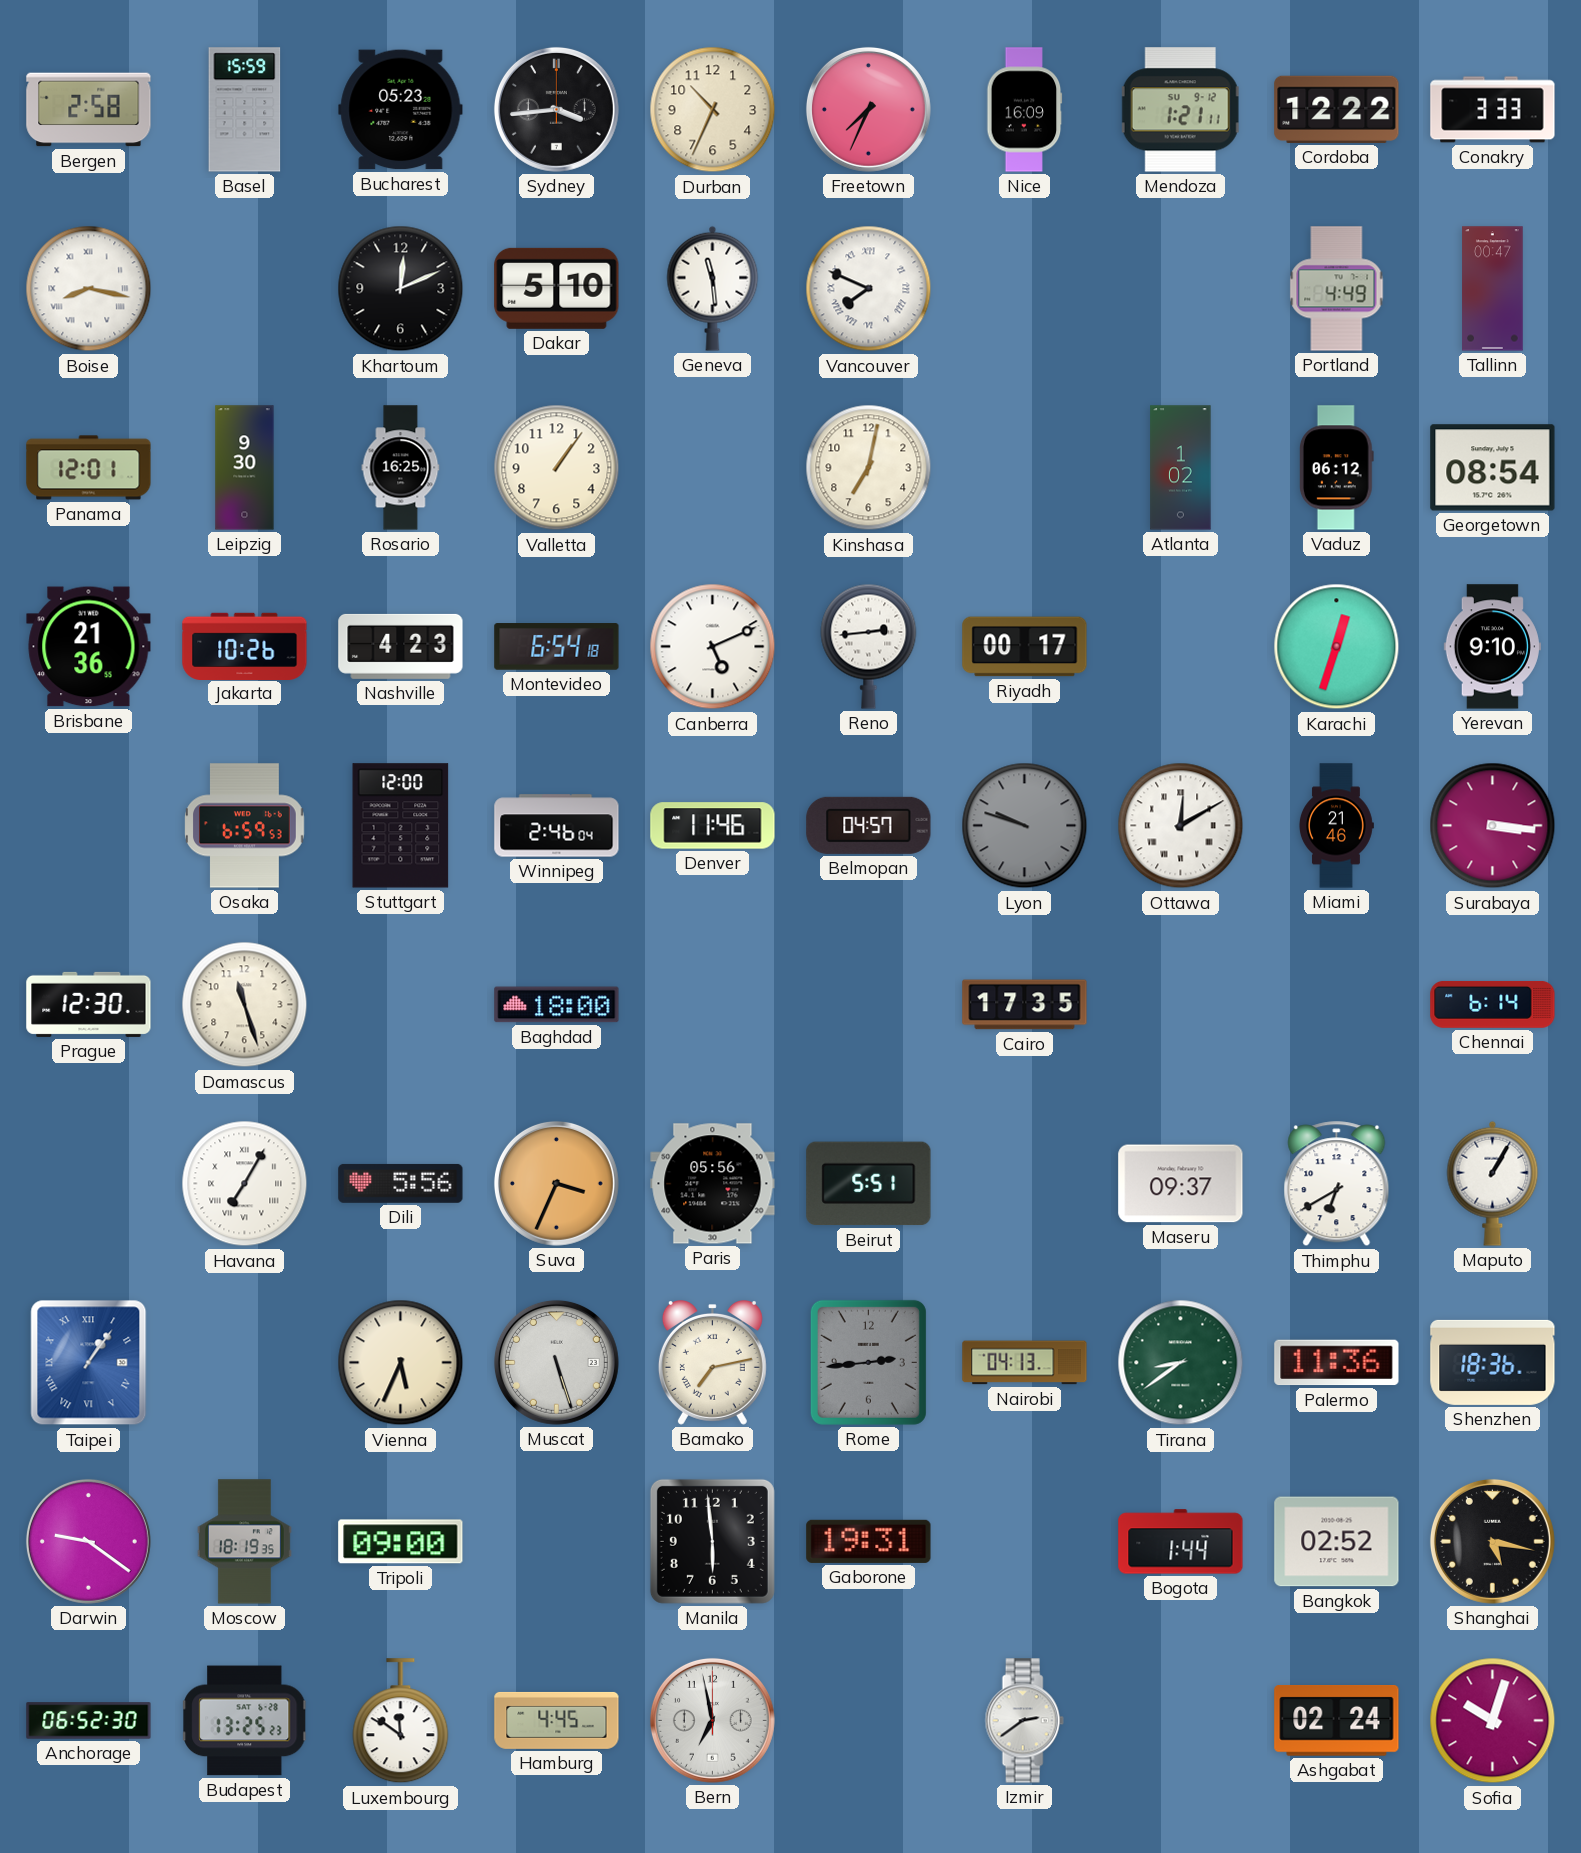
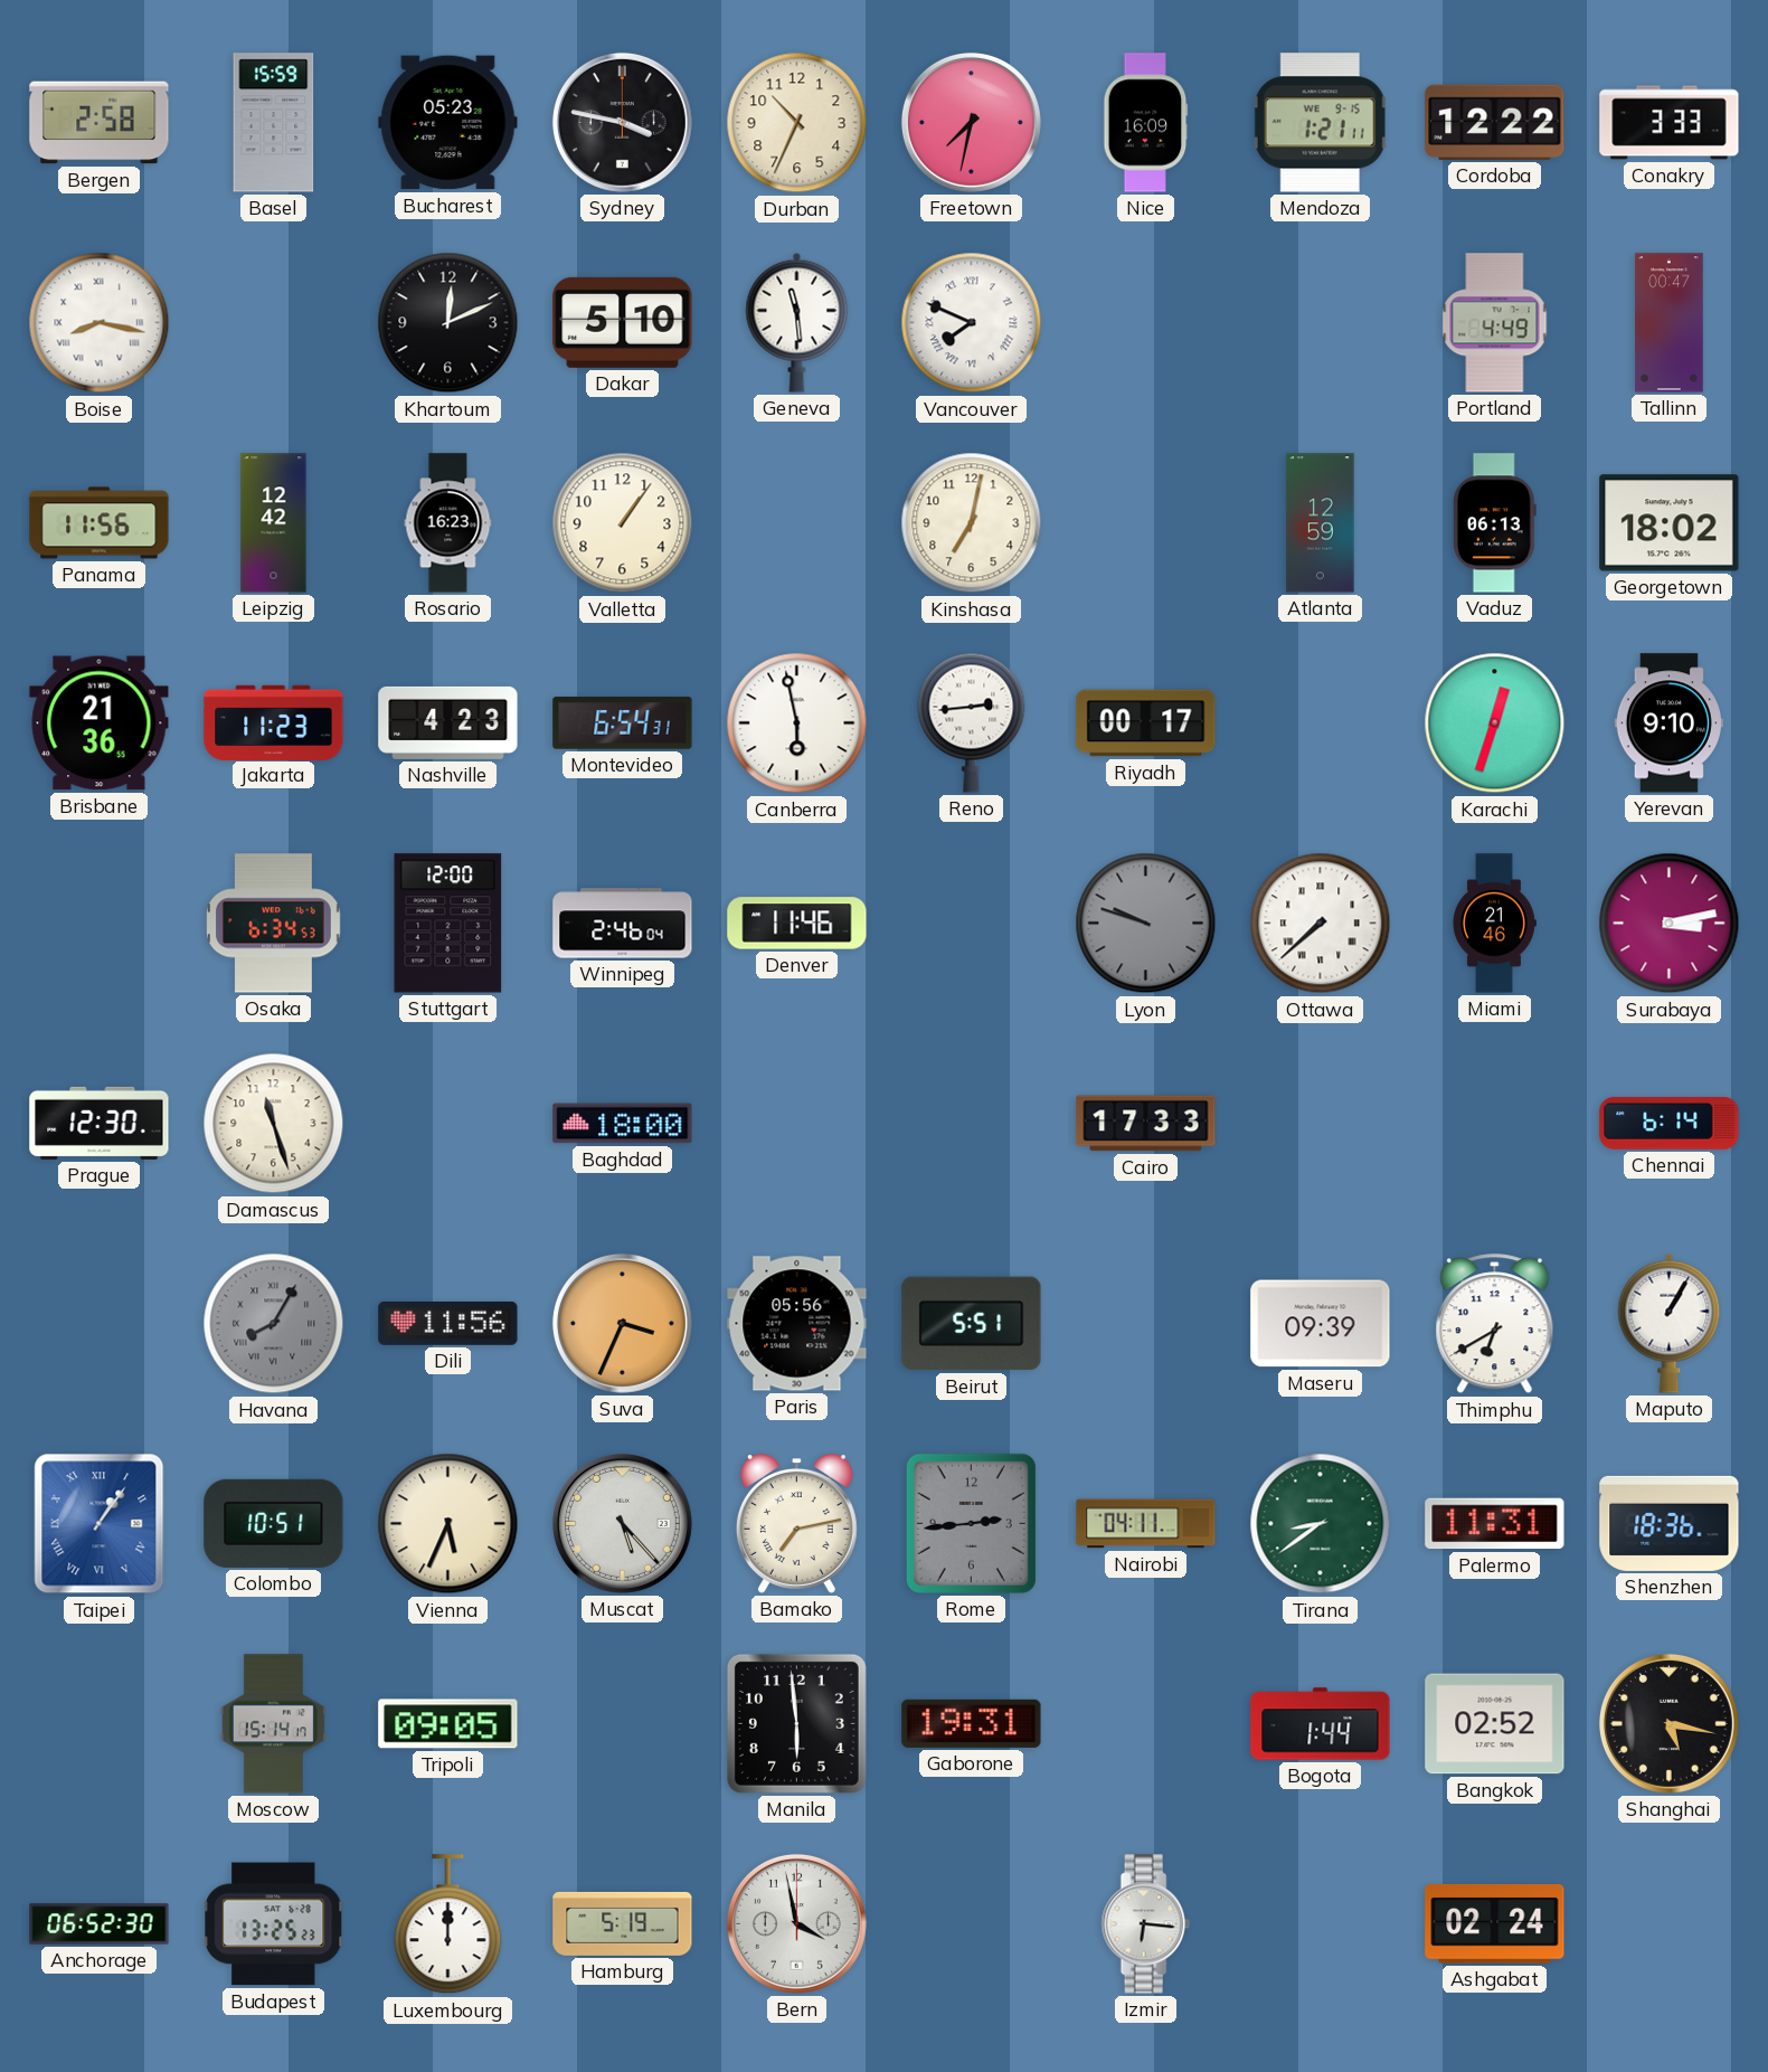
Sydney: 3:44 -> 3:47 (622, 122)
Freetown: 7:34 -> 7:32 (971, 122)
Mendoza date: SU 9-12 -> WE 9-15 (1320, 123)
Panama: 12:01 -> 11:56 (100, 523)
Leipzig: 9:30 -> 12:42 (274, 523)
Rosario: 16:25 -> 16:23 (448, 523)
Atlanta: 1:02 -> 12:59 (1321, 523)
Vaduz: 06:12 -> 06:13 (1494, 523)
Georgetown: 08:54 -> 18:02 (1670, 523)
Jakarta: 10:26 -> 11:23 (274, 722)
Montevideo: 6:54:18 -> 6:54:31 (623, 723)
Canberra: 5:11 -> 5:58 (797, 723)
Osaka: 6:59 -> 6:34 (274, 924)
Belmopan: 04:57 -> none (869, 825)
Ottawa: 12:10 -> 7:38 (1321, 924)
Surabaya: 3:16 -> 3:13 (1670, 924)
Cairo: 17:35 -> 17:33 (1146, 1124)
Havana: 7:05 -> 8:05 (274, 1324)
Havana dial: white -> grey (274, 1324)
Dili: 5:56 -> 11:56 (448, 1323)
Maseru: 09:37 -> 09:39 (1321, 1324)
Colombo: none -> 10:51 (274, 1523)
Muscat: 5:27 -> 5:23 (622, 1523)
Nairobi: 04:13 -> 04:11 (1146, 1524)
Palermo: 11:36 -> 11:31 (1495, 1524)
Darwin: 9:21 -> none (88, 1541)
Moscow: 18:19 -> 15:14 (273, 1724)
Tripoli: 09:00 -> 09:05 (448, 1724)
Luxembourg: 11:51 -> 12:00 (448, 1924)
Hamburg: 4:45 -> 5:19 (623, 1923)
Bern: 6:58 -> 3:58 (796, 1923)
Izmir: 2:39 -> 6:16 (1145, 1924)
Sofia: 10:03 -> none (1493, 1721)
